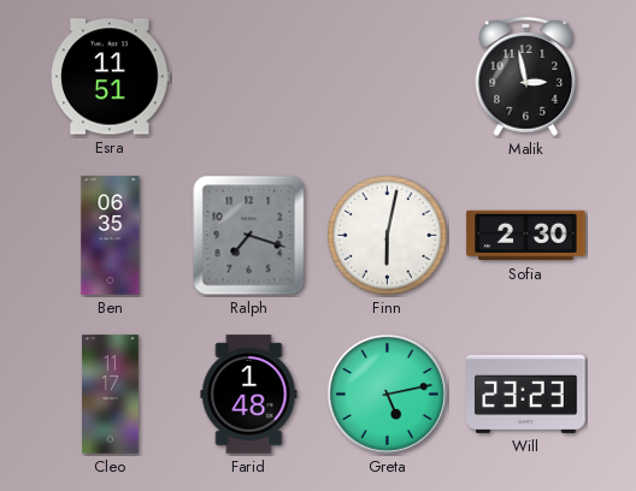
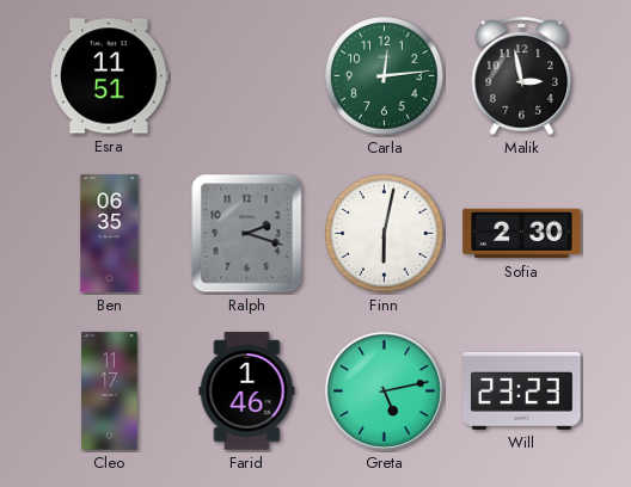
Carla: none -> 12:14 (385, 76)
Ralph: 7:18 -> 2:18 (247, 234)
Farid: 1:48 -> 1:46 (247, 392)
